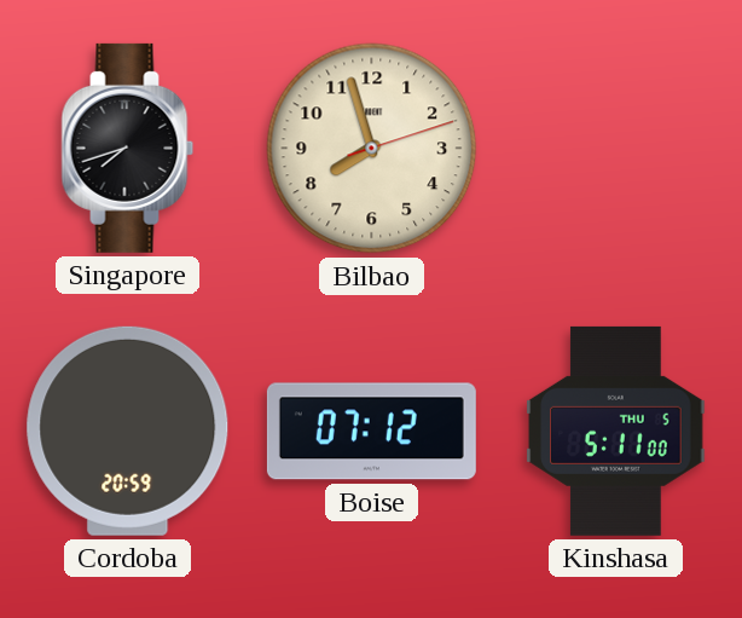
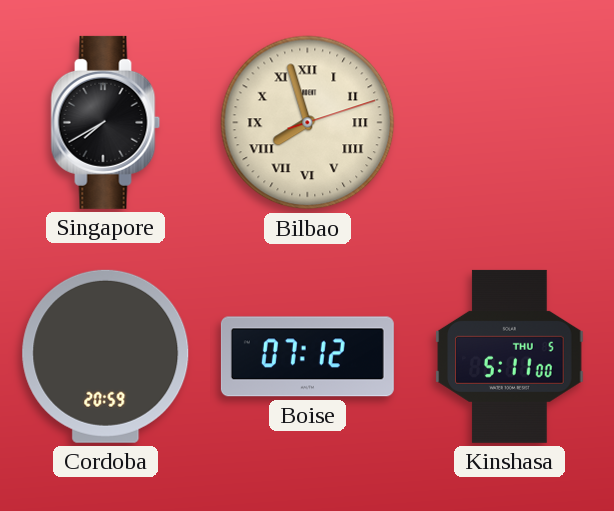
Singapore: 7:42 -> 7:40 (106, 122)
Bilbao numerals: Arabic -> Roman (308, 123)
